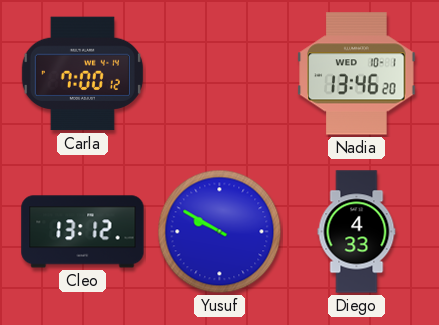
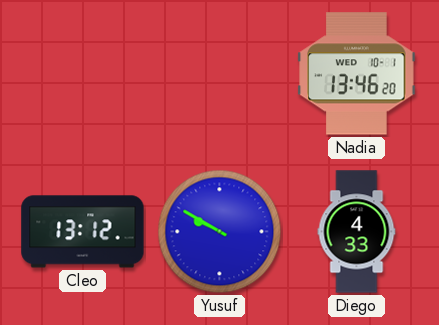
Carla: 7:00 -> none (82, 74)
